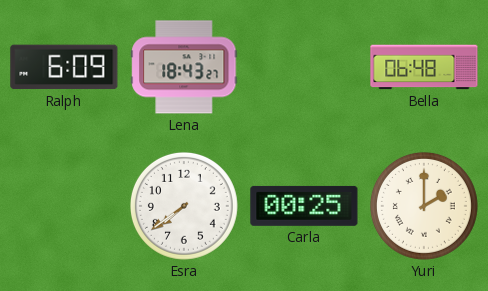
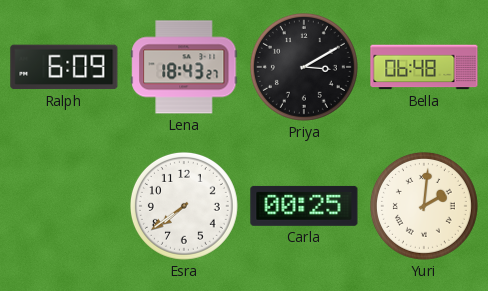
Priya: none -> 3:10 (304, 67)
Yuri: 2:00 -> 2:01 (424, 206)
